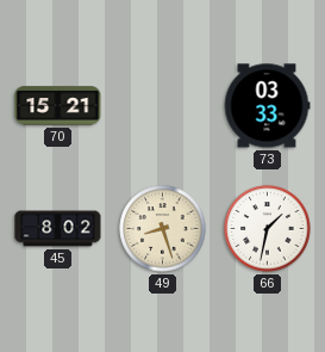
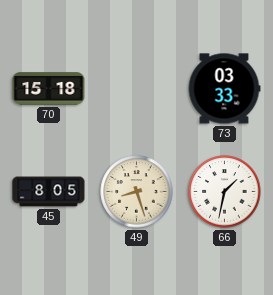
70: 15:21 -> 15:18 (49, 89)
45: 8:02 -> 8:05 (49, 192)
